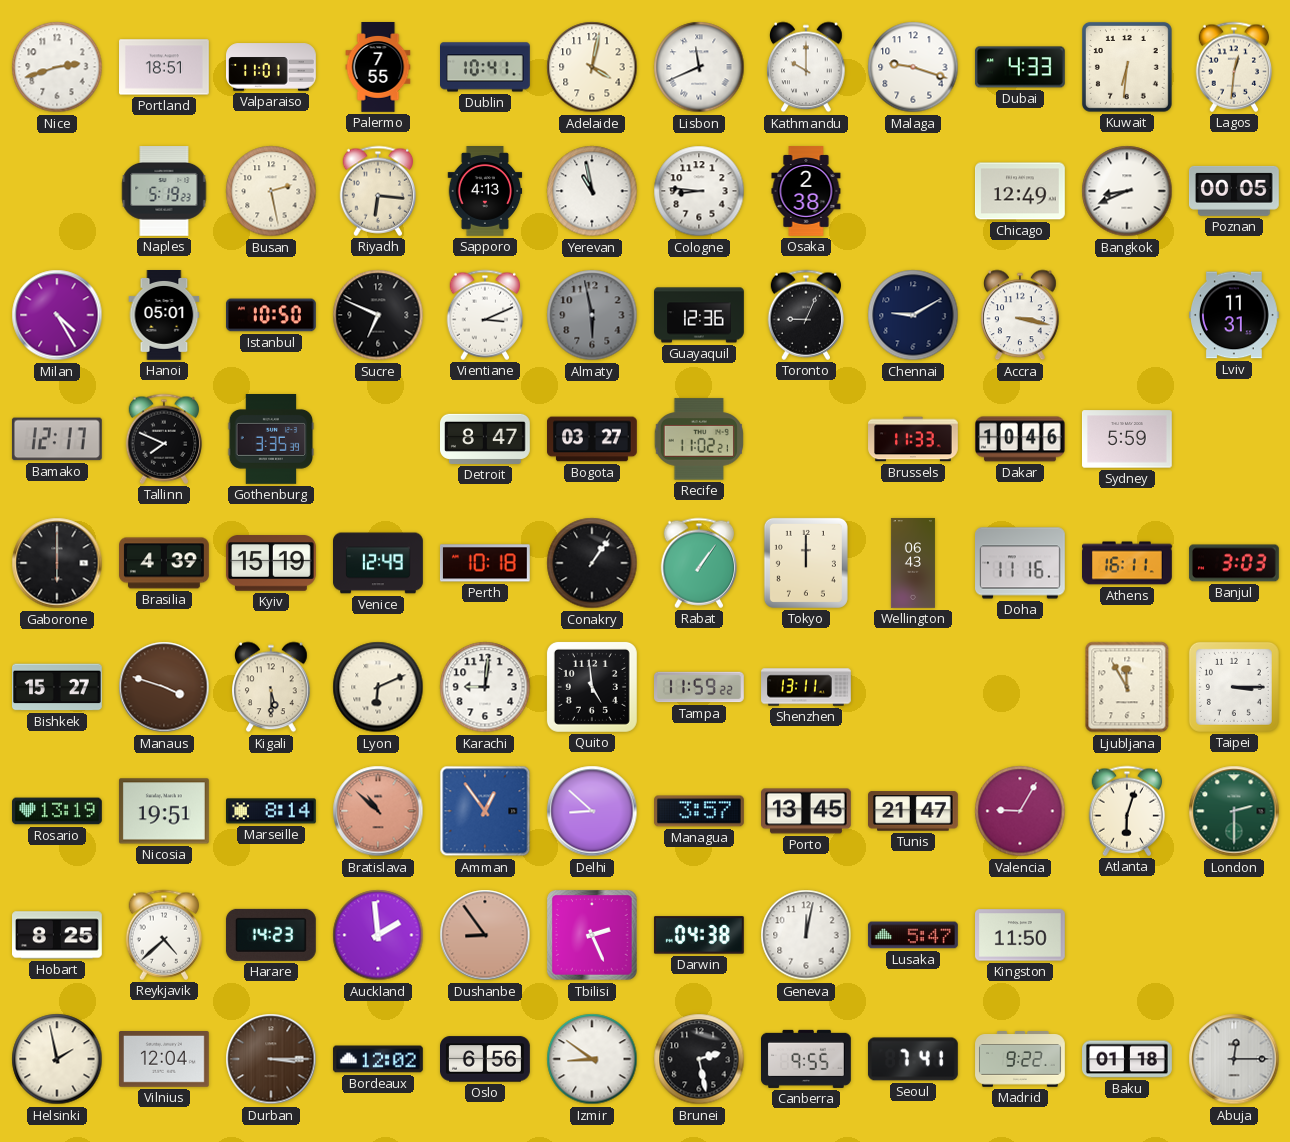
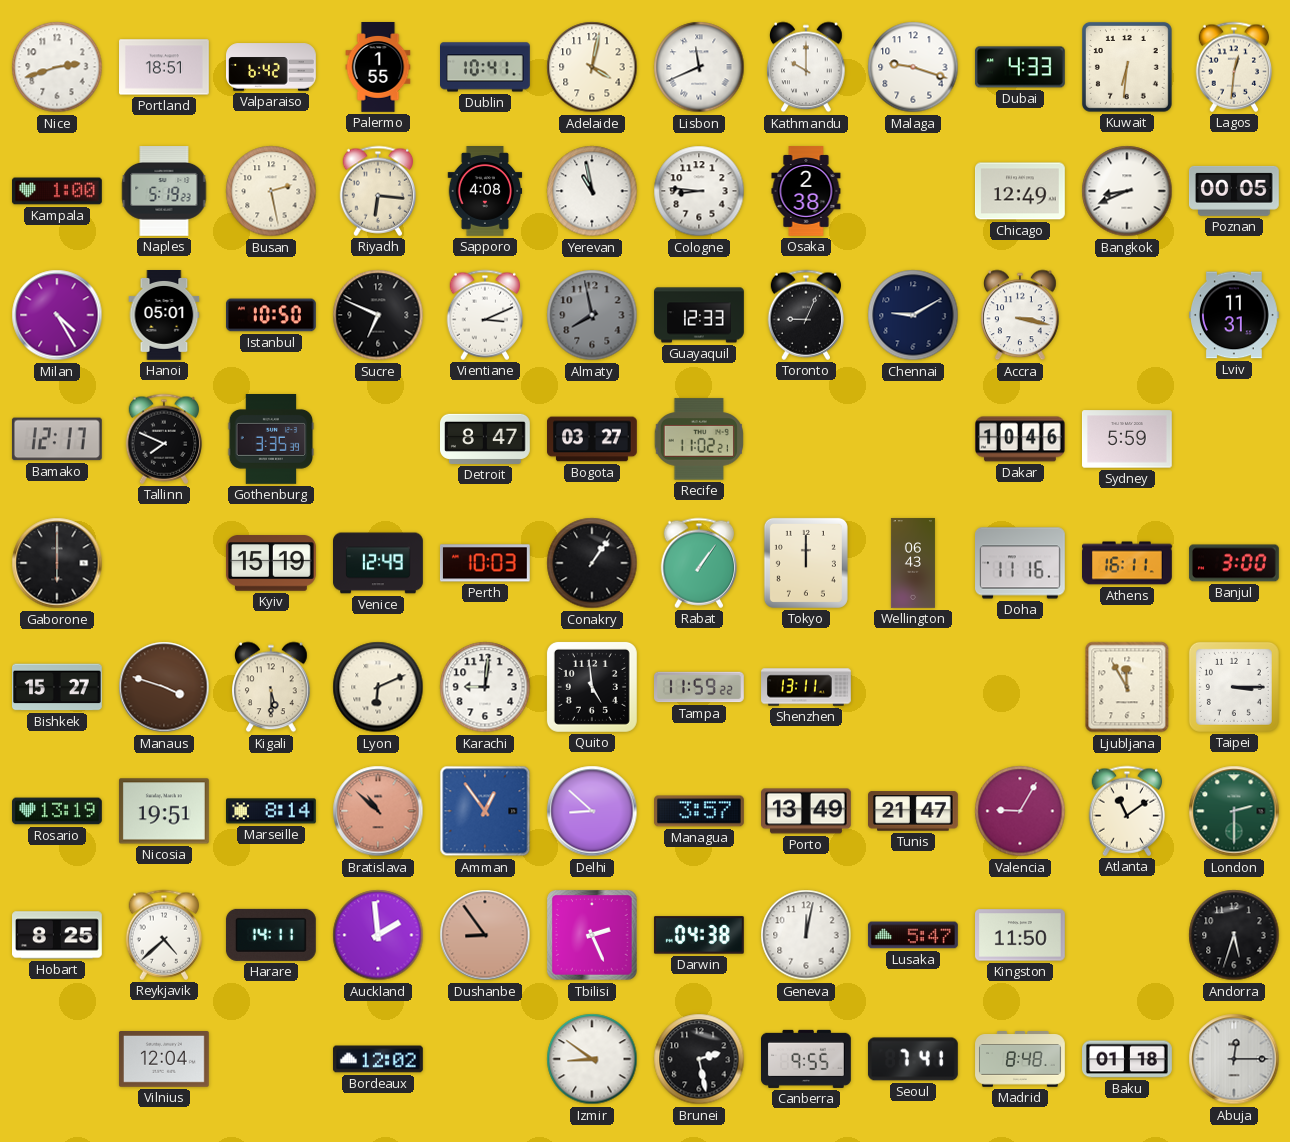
Valparaiso: 11:01 -> 6:42 (272, 67)
Palermo: 7:55 -> 1:55 (378, 68)
Kampala: none -> 1:00 (58, 191)
Sapporo: 4:13 -> 4:08 (485, 192)
Almaty: 5:58 -> 7:58 (592, 315)
Guayaquil: 12:36 -> 12:33 (699, 315)
Brussels: 11:33 -> none (913, 439)
Brasilia: 4:39 -> none (165, 563)
Perth: 10:18 -> 10:03 (485, 563)
Banjul: 3:03 -> 3:00 (1235, 563)
Porto: 13:45 -> 13:49 (807, 811)
Atlanta: 6:03 -> 11:09 (1127, 811)
Harare: 14:23 -> 14:11 (271, 935)
Andorra: none -> 5:33 (1234, 935)
Helsinki: 1:58 -> none (57, 1059)
Durban: 3:15 -> none (271, 1059)
Oslo: 6:56 -> none (486, 1059)
Madrid: 9:22 -> 8:48 (1020, 1059)
